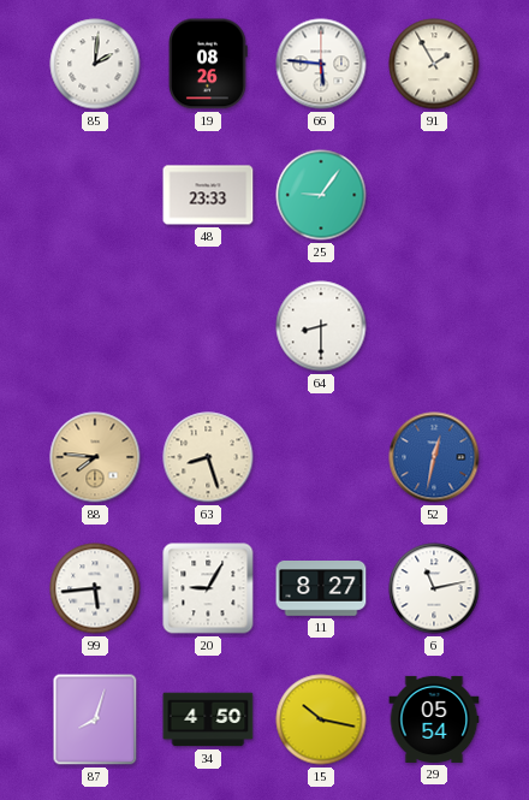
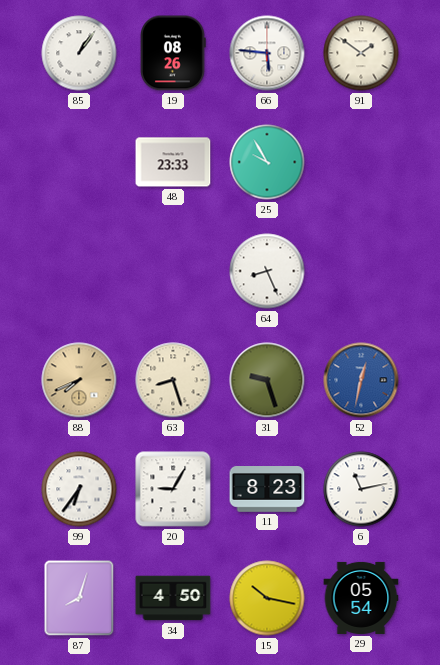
85: 2:01 -> 1:06 (79, 53)
91: 1:55 -> 1:51 (361, 53)
25: 9:06 -> 9:55 (267, 162)
64: 8:30 -> 8:26 (267, 271)
88: 7:46 -> 7:41 (79, 380)
31: none -> 9:27 (267, 380)
99: 5:44 -> 6:36 (79, 489)
11: 8:27 -> 8:23 (267, 490)
